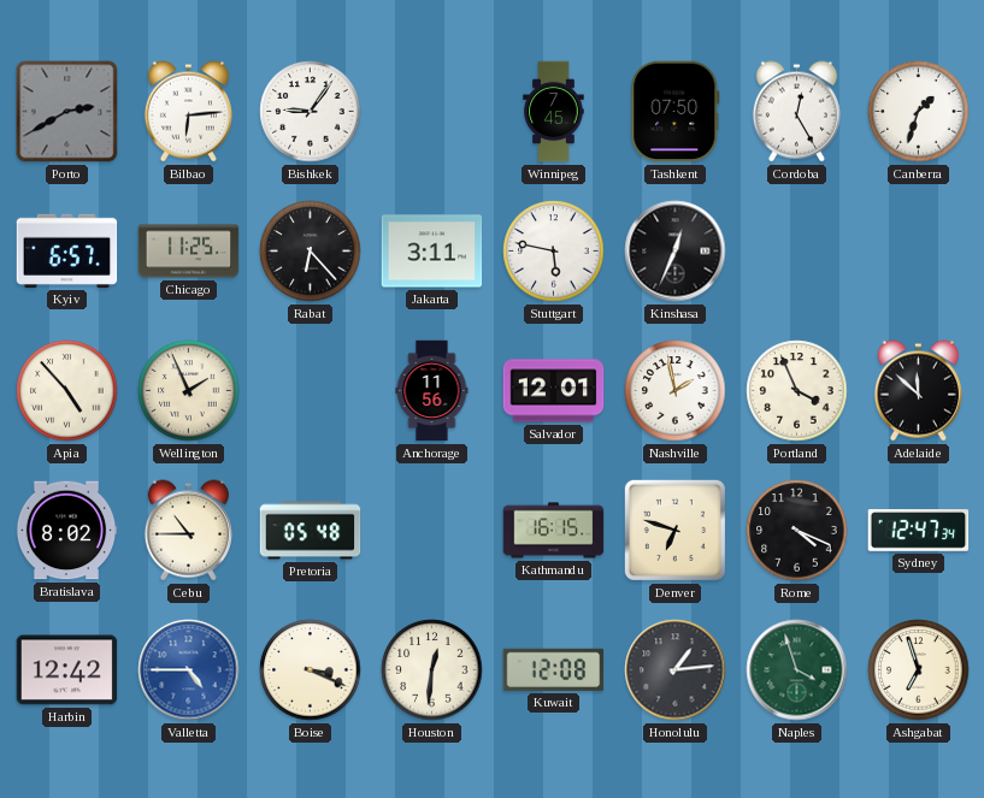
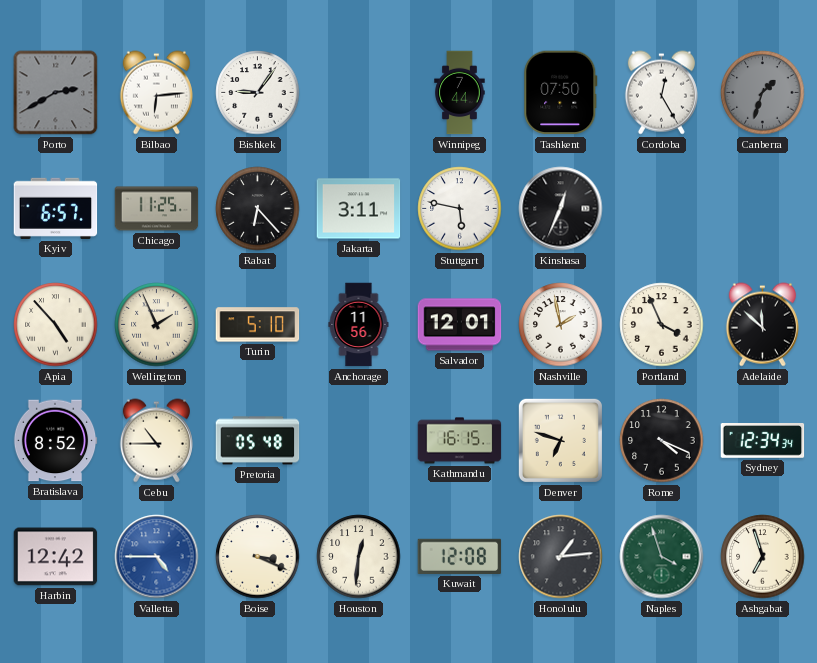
Winnipeg: 7:45 -> 7:44 (460, 93)
Canberra dial: white -> grey (763, 93)
Turin: none -> 5:10 (258, 325)
Bratislava: 8:02 -> 8:52 (55, 441)
Sydney: 12:47 -> 12:34 (763, 441)
